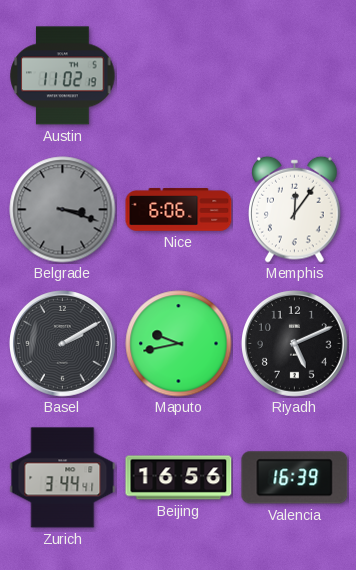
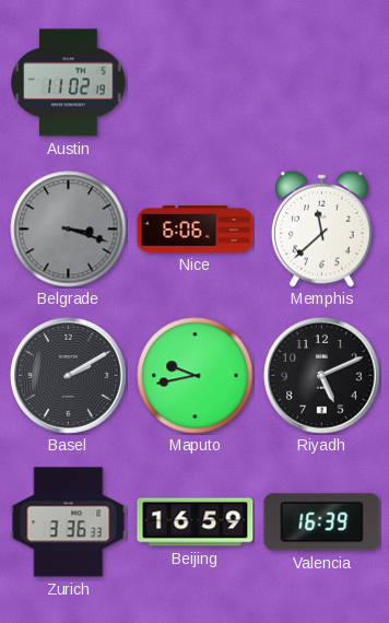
Memphis: 12:06 -> 11:38 (322, 228)
Zurich: 3:44 -> 3:36 (69, 522)
Beijing: 16:56 -> 16:59 (196, 522)
